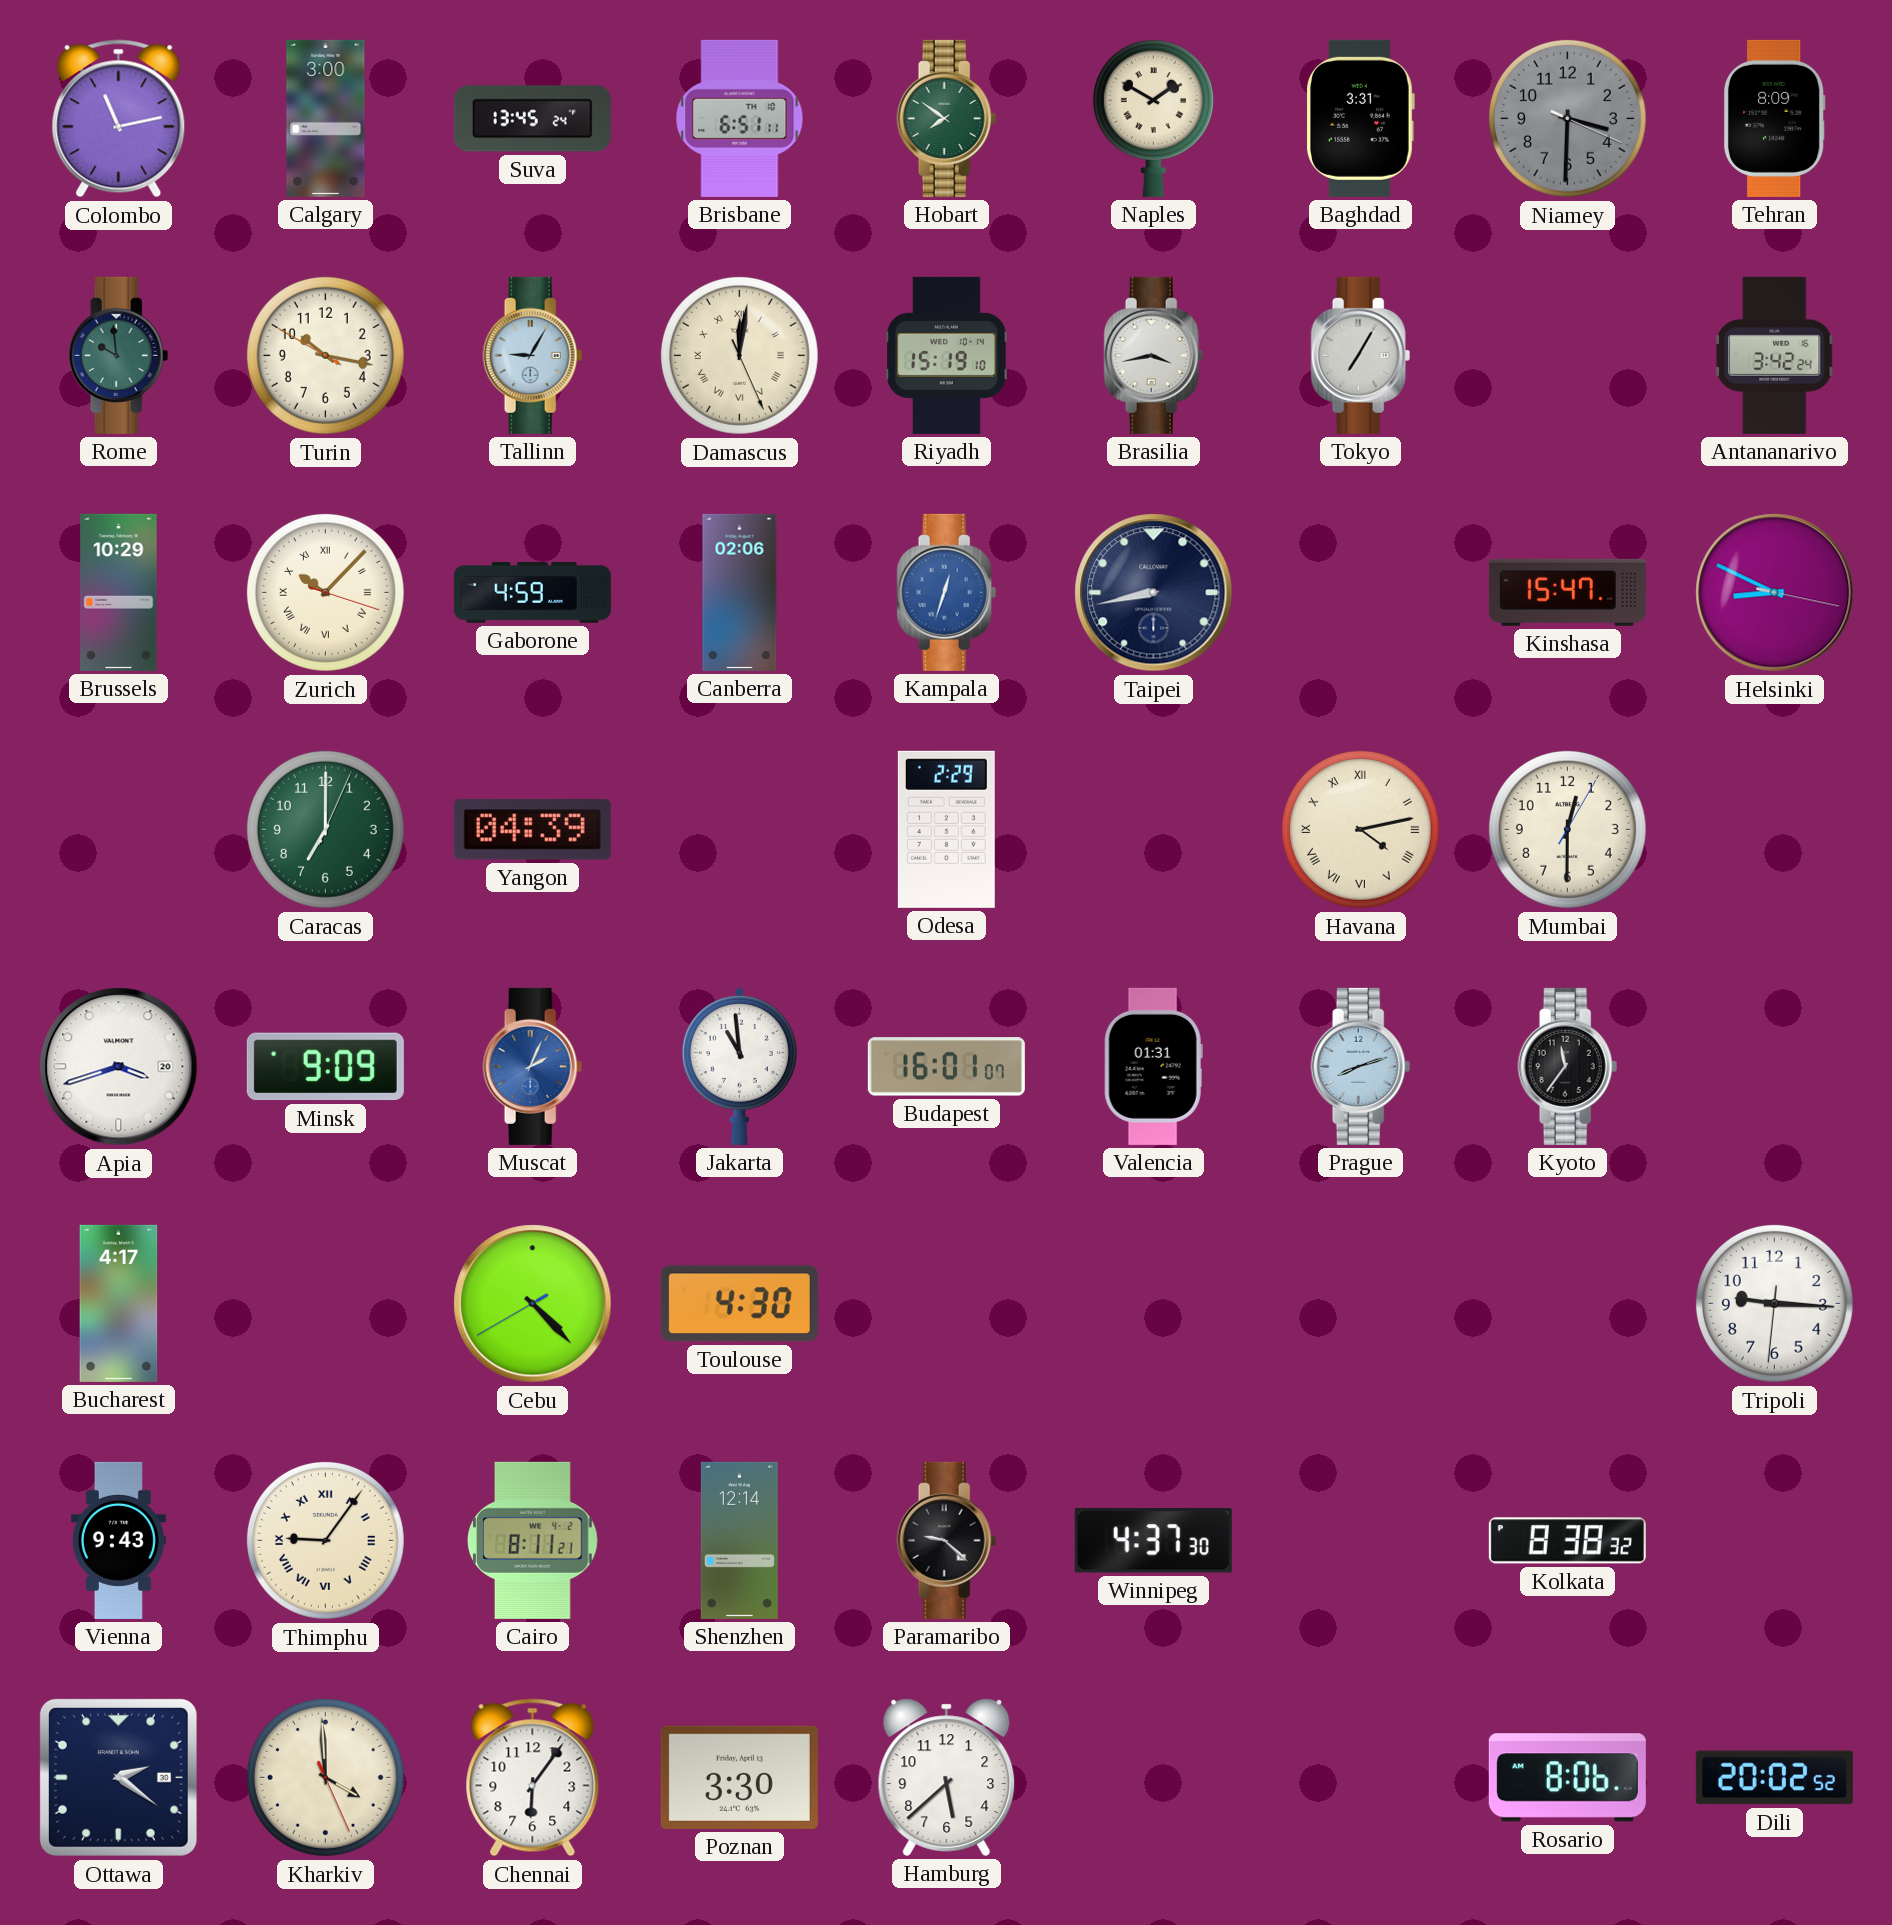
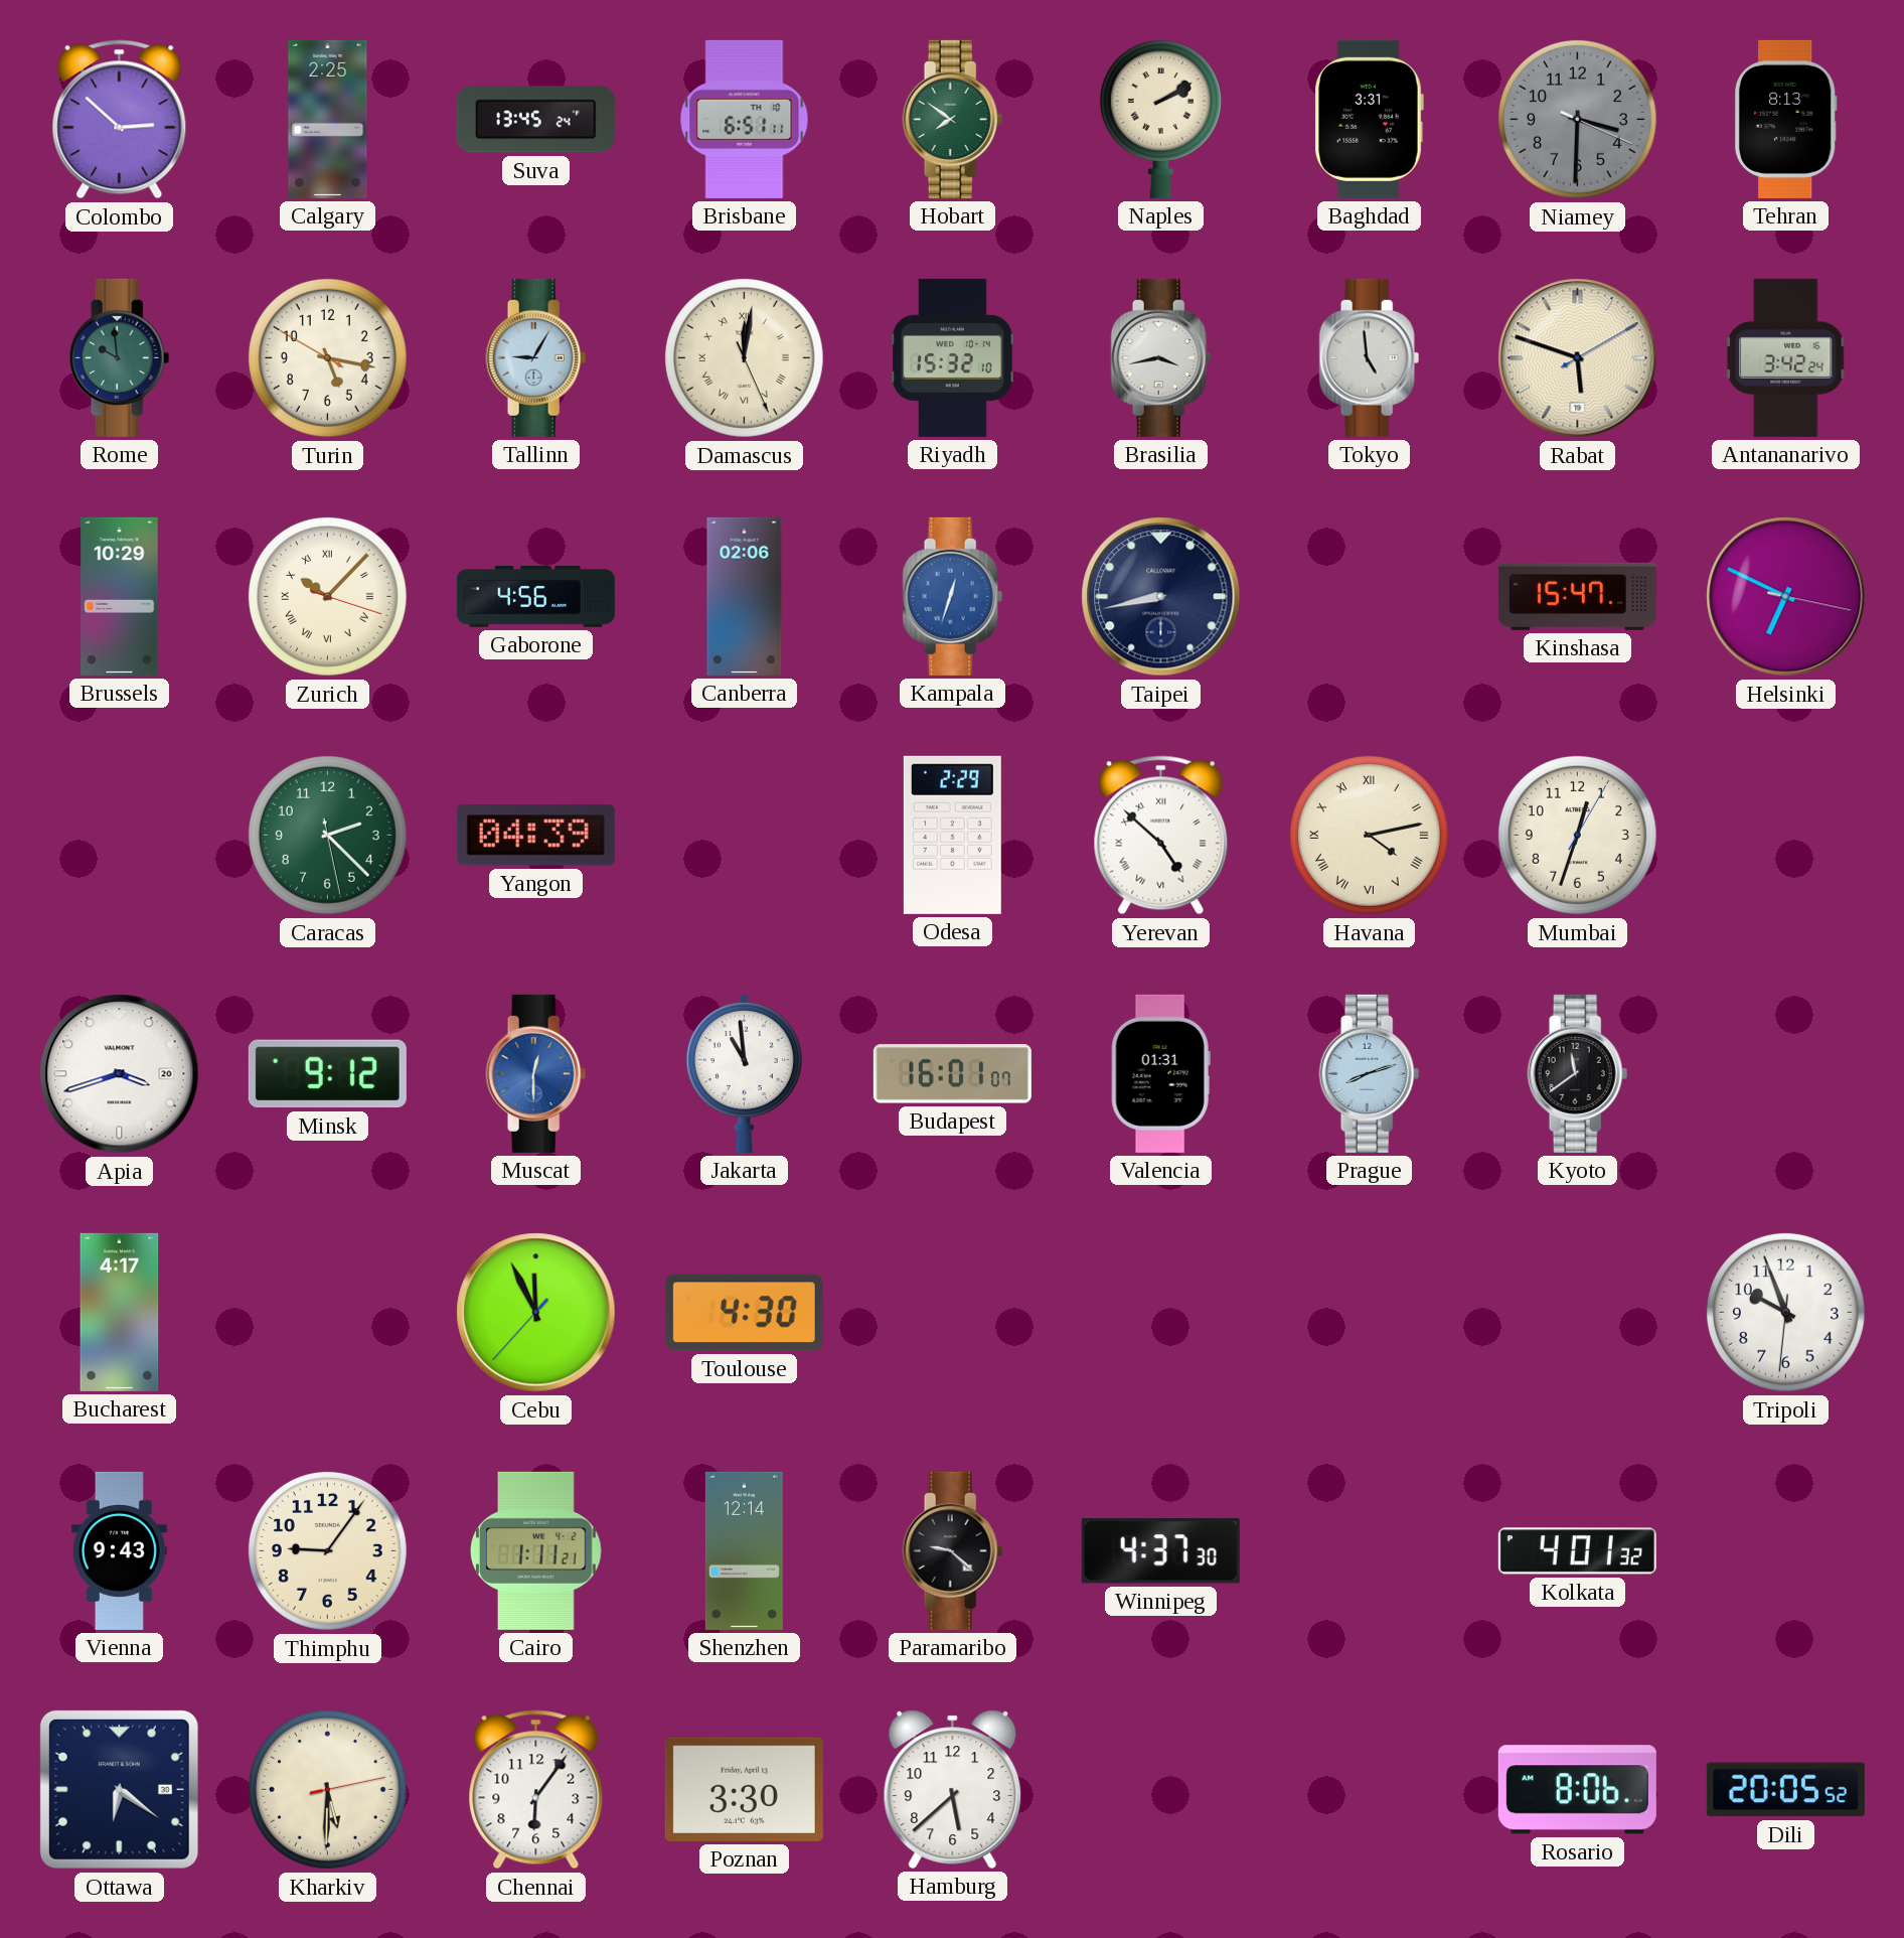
Colombo: 11:13 -> 2:52 (120, 120)
Calgary: 3:00 -> 2:25 (328, 119)
Naples: 1:50 -> 2:10 (1160, 119)
Tehran: 8:09 -> 8:13 (1785, 119)
Turin: 10:16 -> 5:16 (327, 357)
Riyadh: 15:19 -> 15:32 (953, 357)
Tokyo: 7:05 -> 4:59 (1370, 357)
Rabat: none -> 5:48 (1578, 358)
Gaborone: 4:59 -> 4:56 (535, 597)
Helsinki: 8:49 -> 6:49 (1786, 597)
Caracas: 7:00 -> 2:22 (327, 835)
Yerevan: none -> 4:52 (1161, 836)
Mumbai: 12:30 -> 12:33 (1577, 835)
Minsk: 9:09 -> 9:12 (327, 1074)
Muscat: 2:04 -> 12:30 (536, 1073)
Kyoto: 11:36 -> 11:39 (1578, 1073)
Cebu: 4:22 -> 11:55 (536, 1313)
Tripoli: 9:15 -> 9:56 (1785, 1312)
Thimphu numerals: Roman -> Arabic (327, 1550)
Cairo: 8:11 -> 1:11 (536, 1550)
Kolkata: 8:38 -> 4:01 (1577, 1551)
Ottawa: 2:21 -> 6:21 (119, 1789)
Kharkiv: 3:59 -> 5:30 (327, 1789)
Dili: 20:02 -> 20:05 (1785, 1790)
